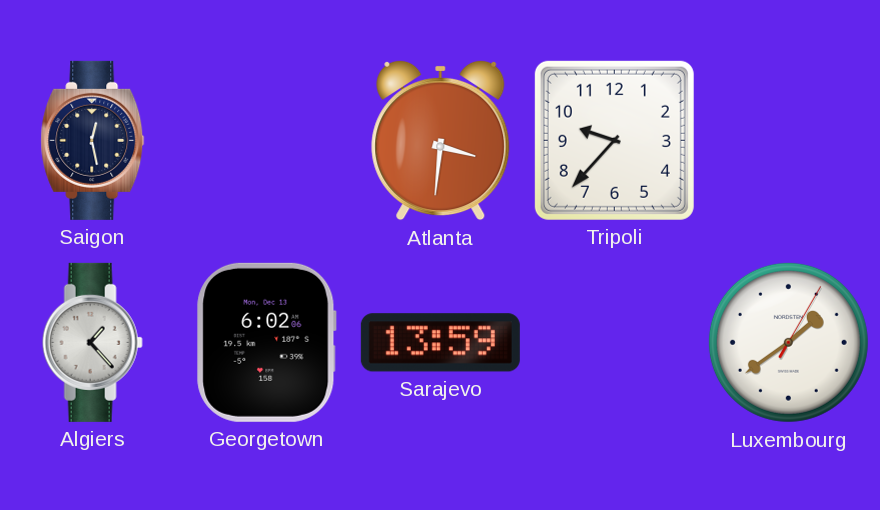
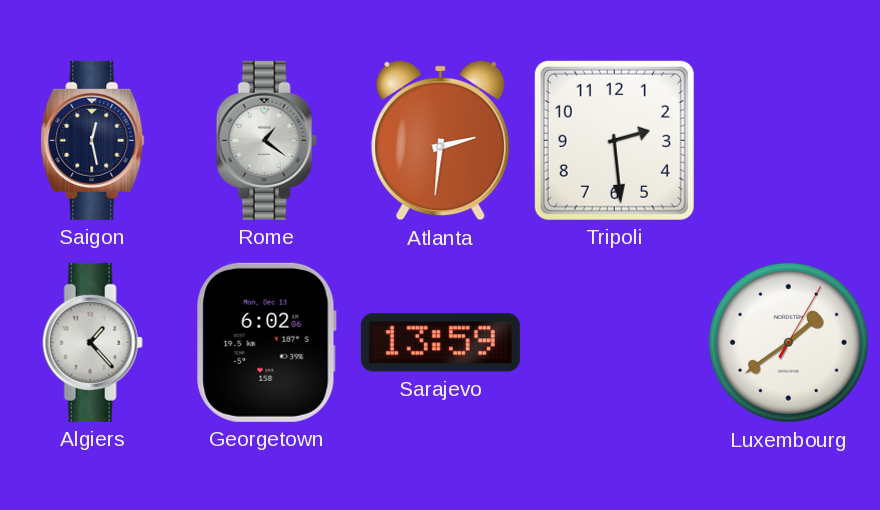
Rome: none -> 1:21 (266, 140)
Atlanta: 3:31 -> 2:31 (441, 140)
Tripoli: 9:37 -> 2:29 (614, 140)
